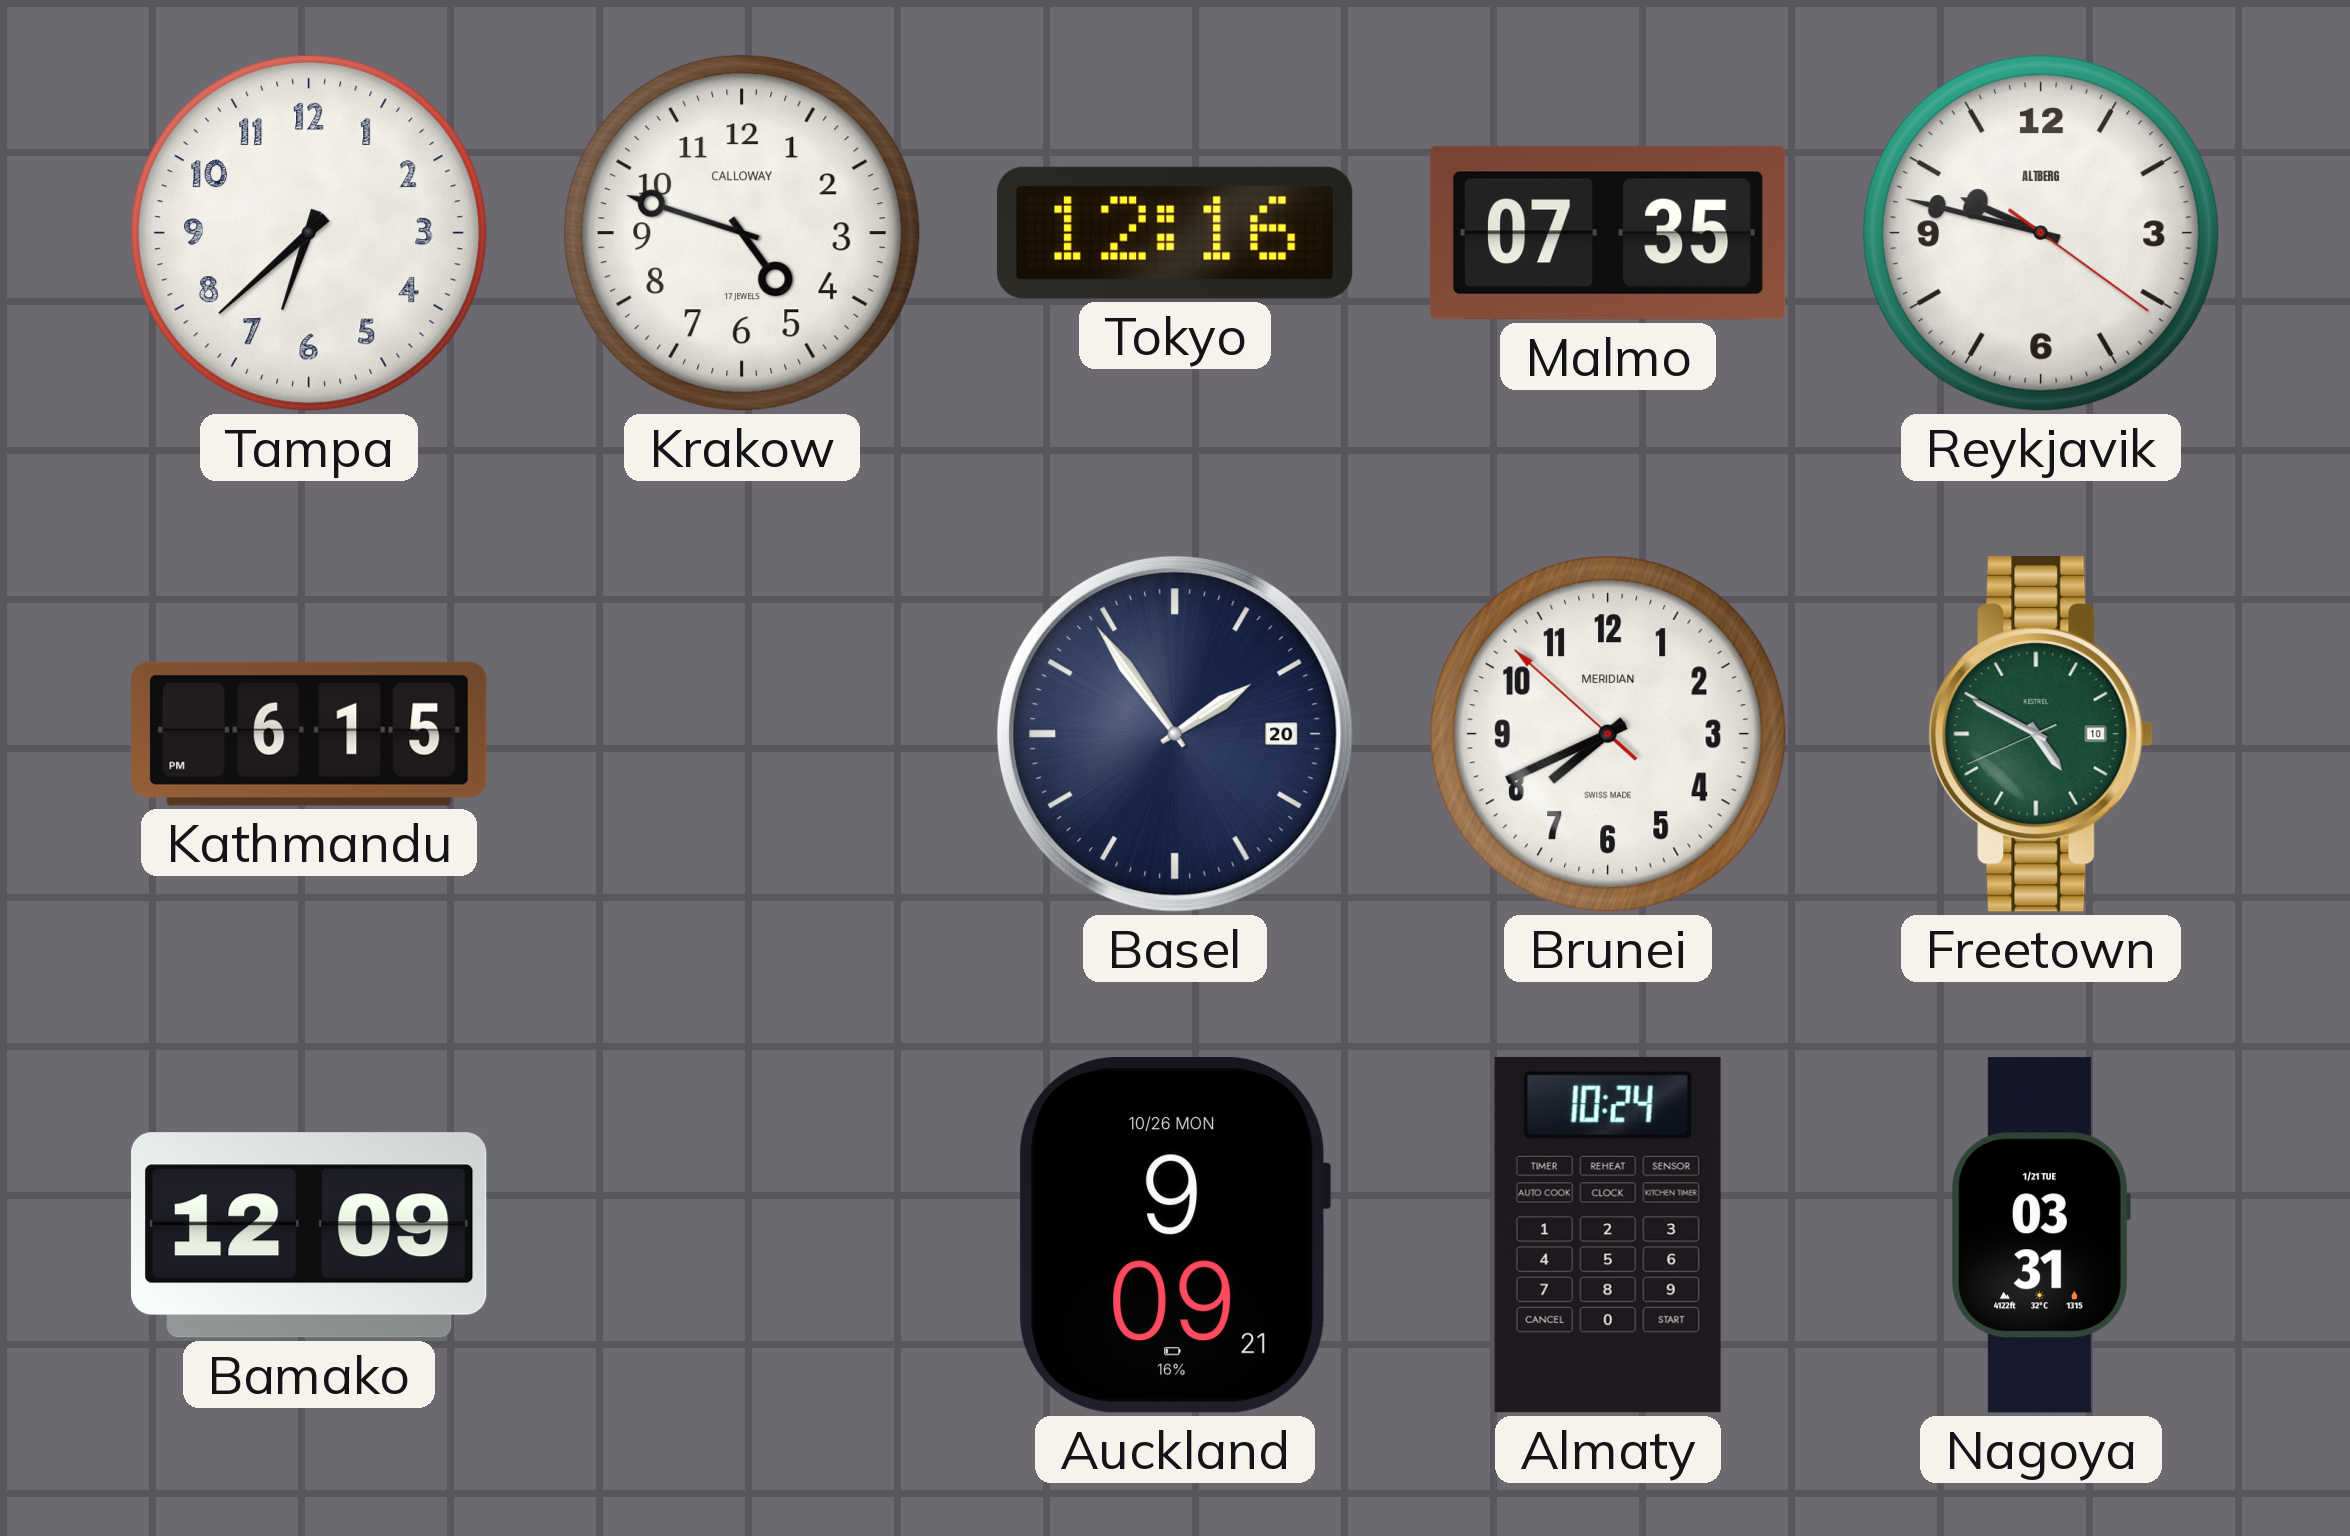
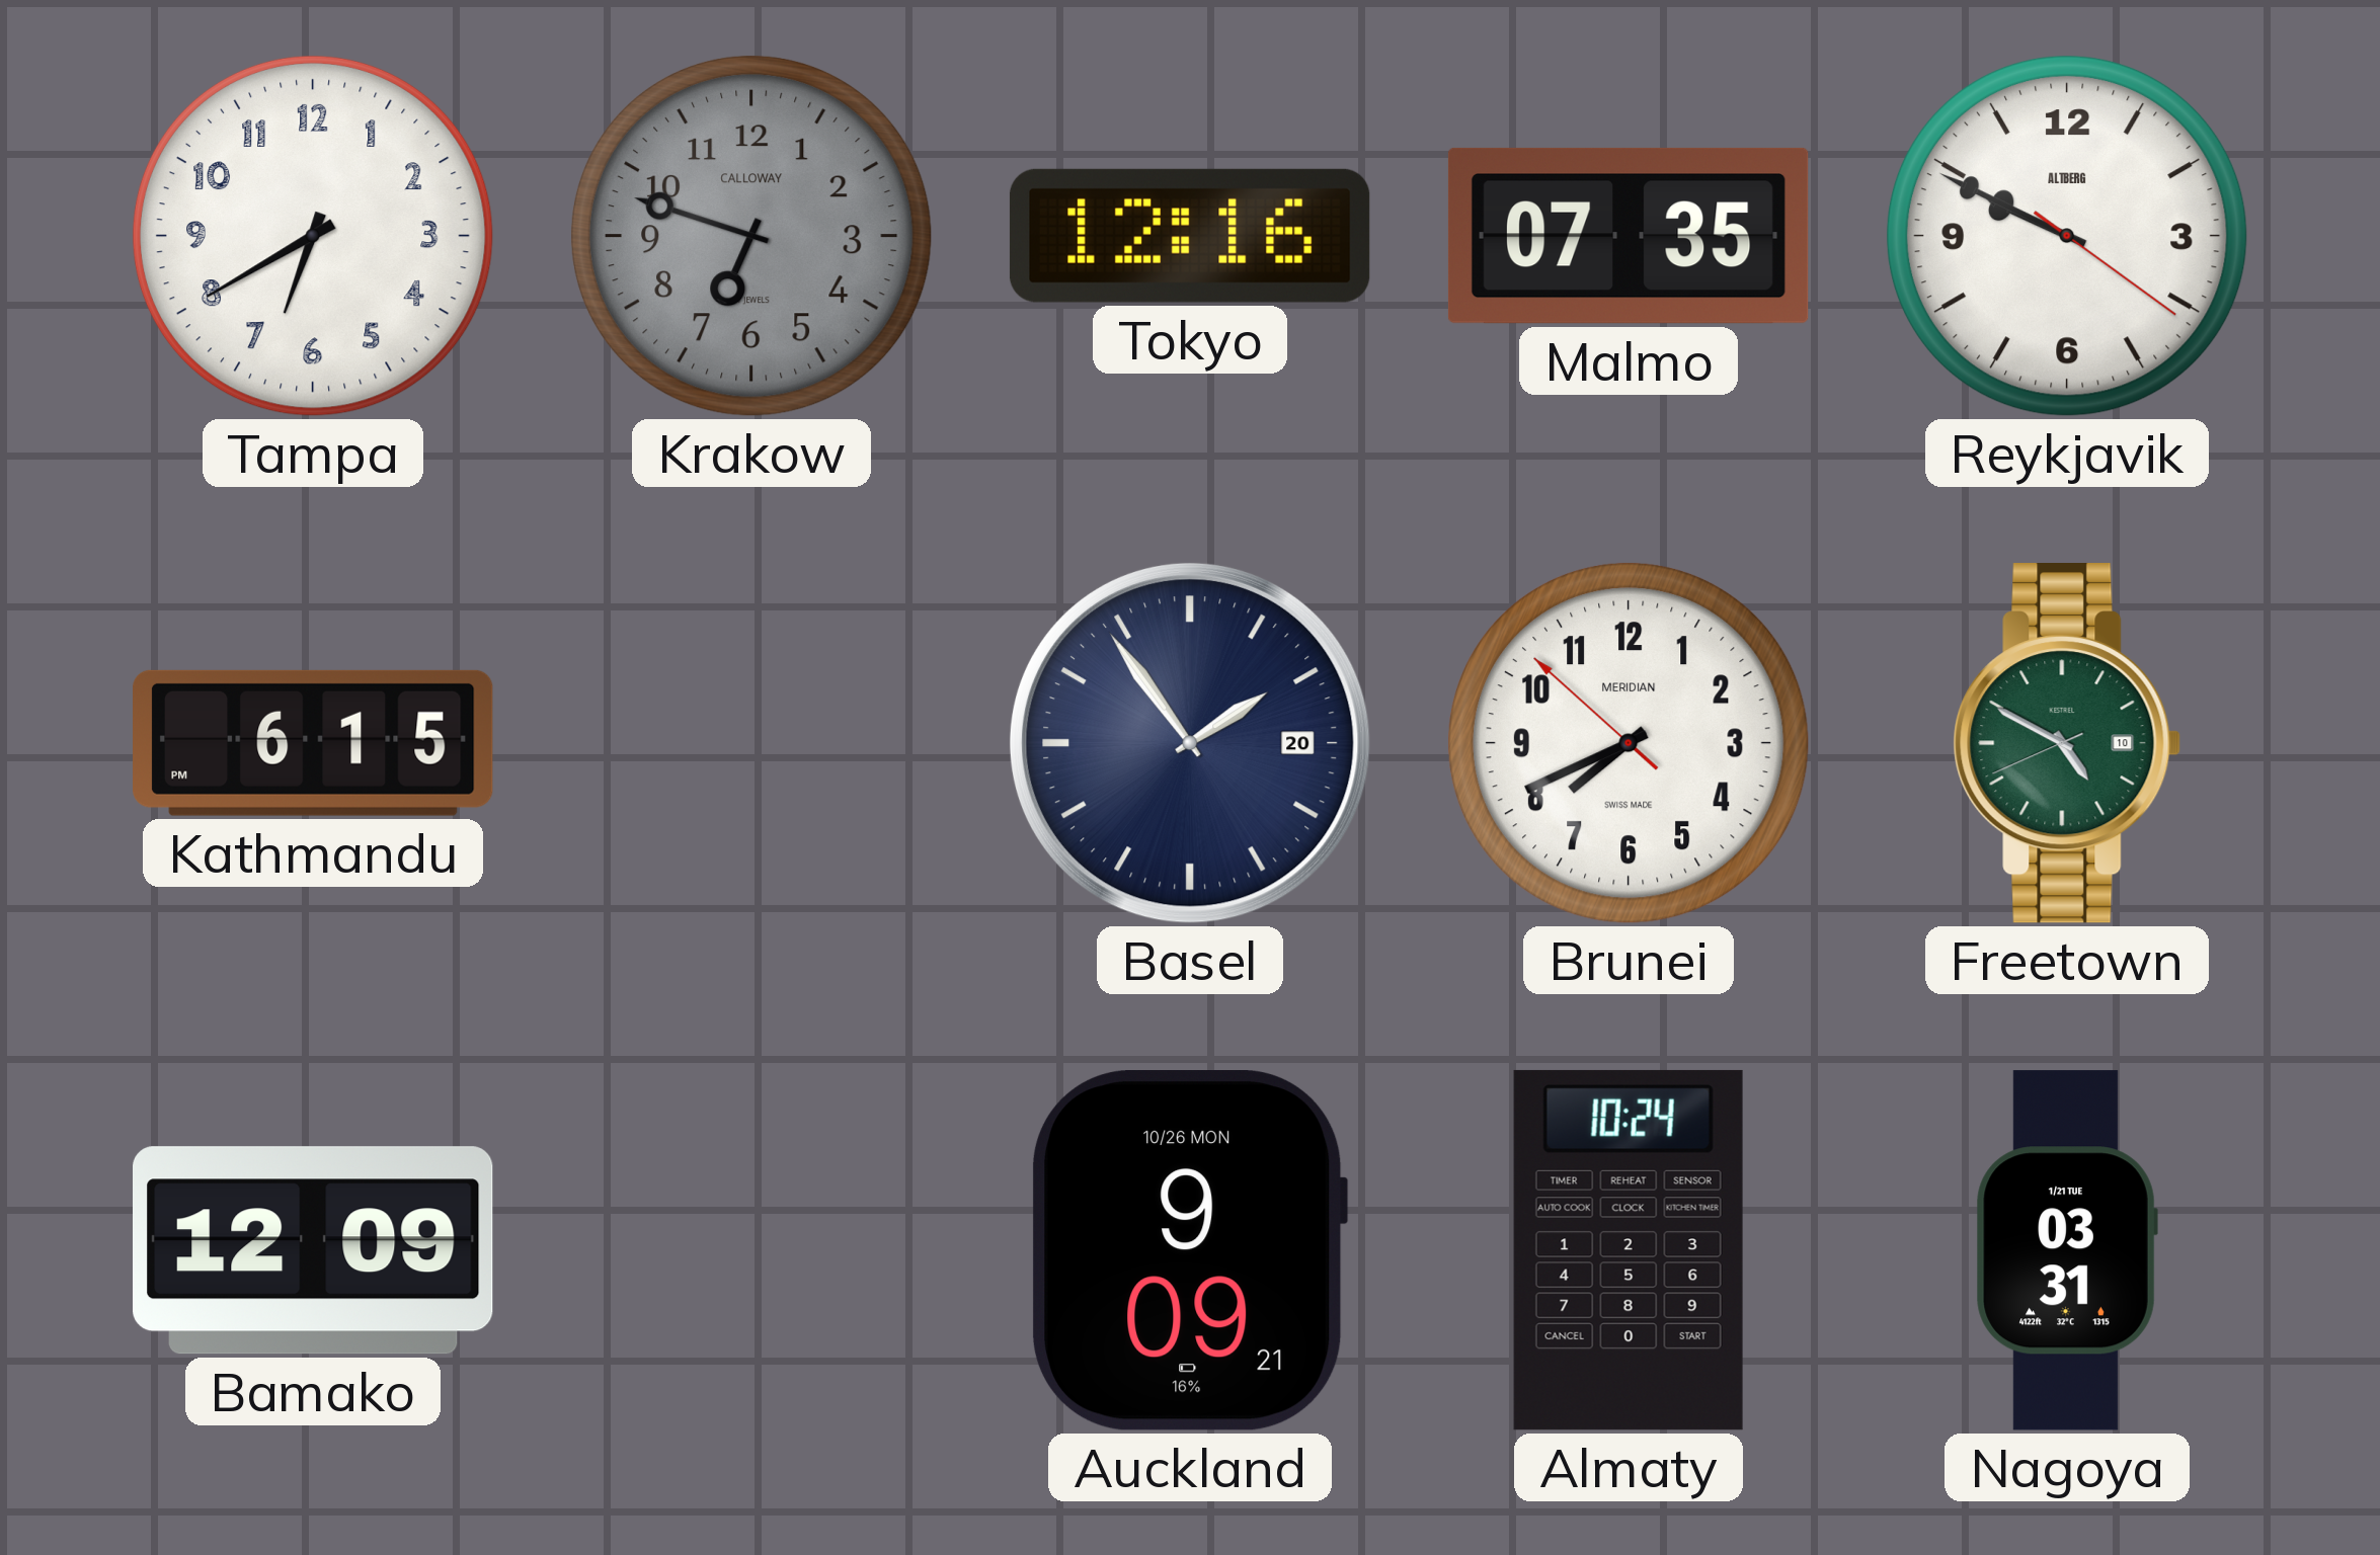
Tampa: 6:38 -> 6:40 (313, 236)
Krakow: 4:48 -> 6:48 (751, 236)
Krakow dial: white -> grey (751, 236)
Reykjavik: 9:47 -> 9:49 (2067, 236)
